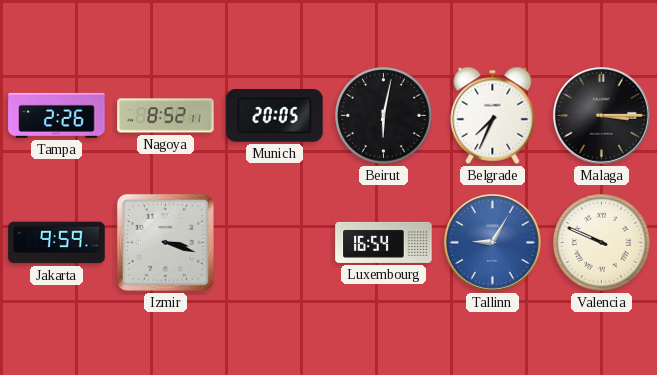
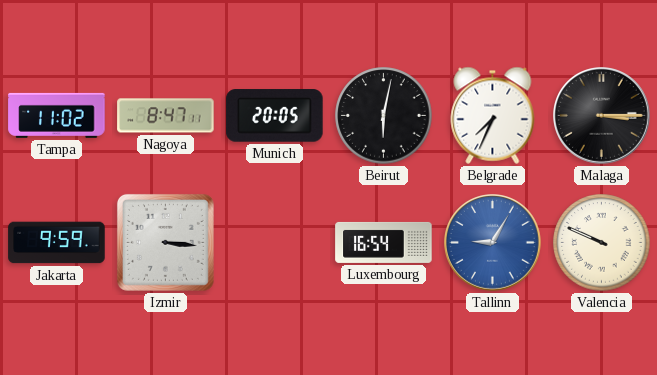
Tampa: 2:26 -> 11:02 (57, 115)
Nagoya: 8:52 -> 8:47 (166, 116)
Izmir: 3:18 -> 3:16 (165, 242)
